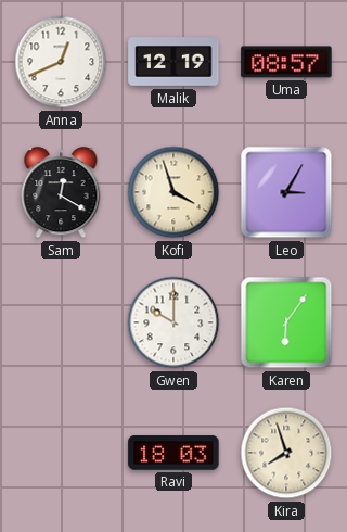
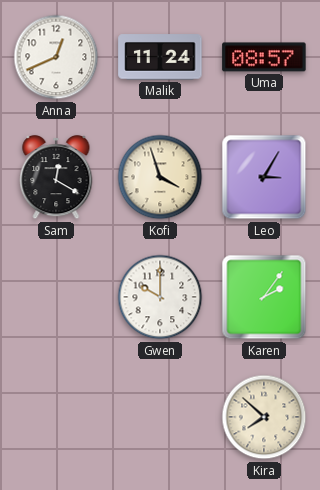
Malik: 12:19 -> 11:24 (160, 57)
Karen: 6:06 -> 2:06 (264, 297)
Ravi: 18:03 -> none (173, 453)
Kira: 7:57 -> 7:52 (264, 417)
